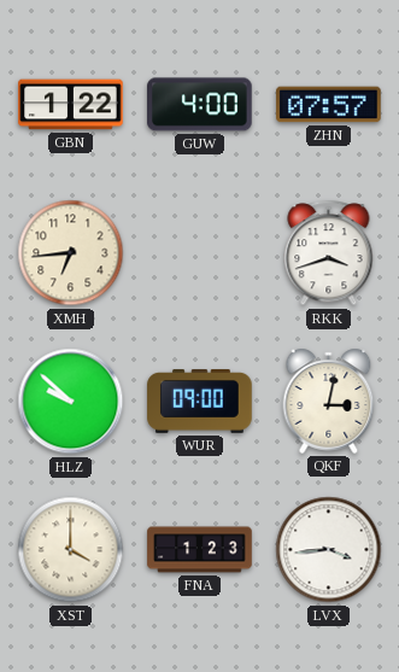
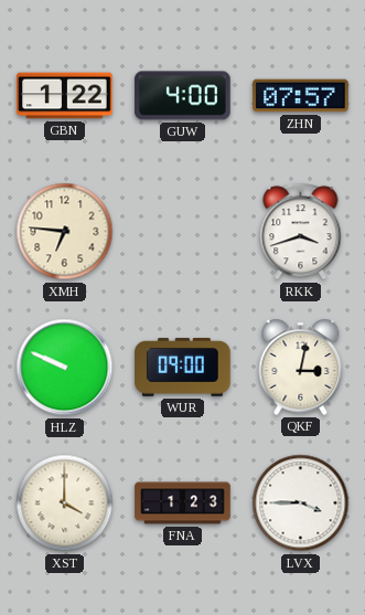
XMH: 6:44 -> 6:46 (65, 232)
HLZ: 9:52 -> 9:49 (65, 368)
LVX: 3:44 -> 3:45 (301, 503)
